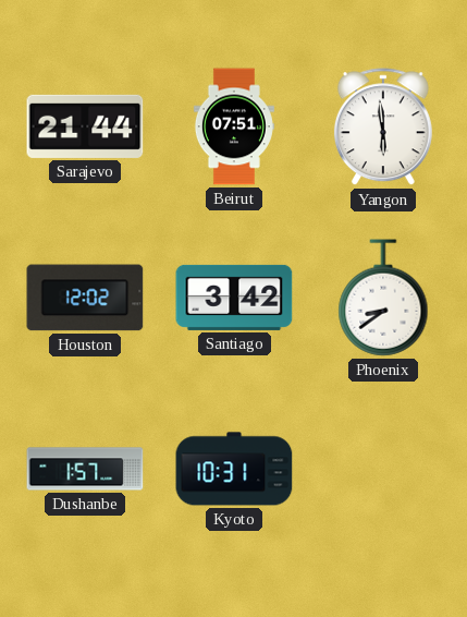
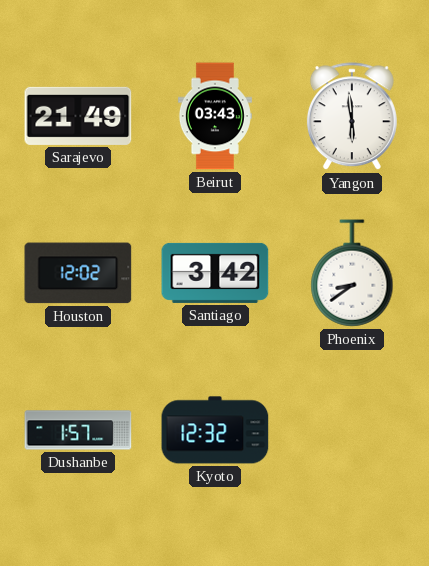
Sarajevo: 21:44 -> 21:49 (78, 116)
Beirut: 07:51 -> 03:43 (215, 116)
Kyoto: 10:31 -> 12:32 (215, 430)
